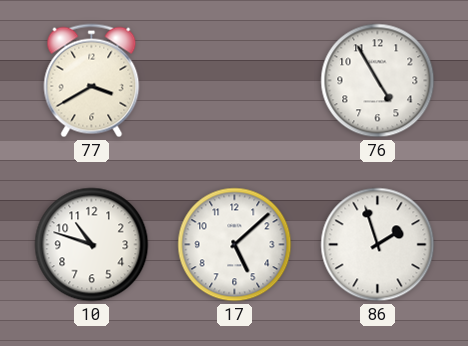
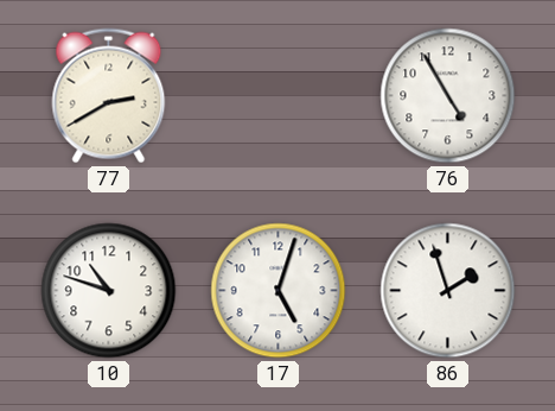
77: 3:40 -> 2:40 (109, 96)
17: 5:08 -> 5:03 (279, 291)
